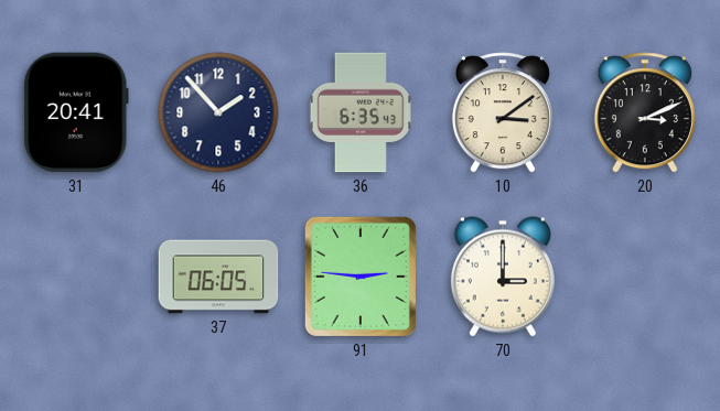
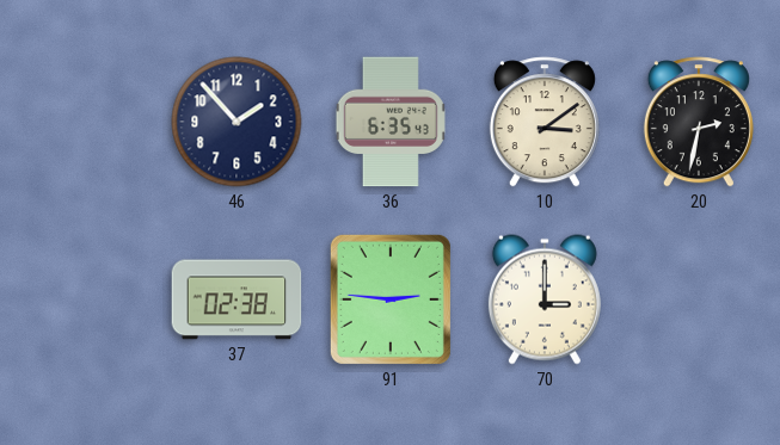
31: 20:41 -> none (76, 112)
20: 3:11 -> 2:32 (699, 122)
37: 06:05 -> 02:38 (237, 299)
